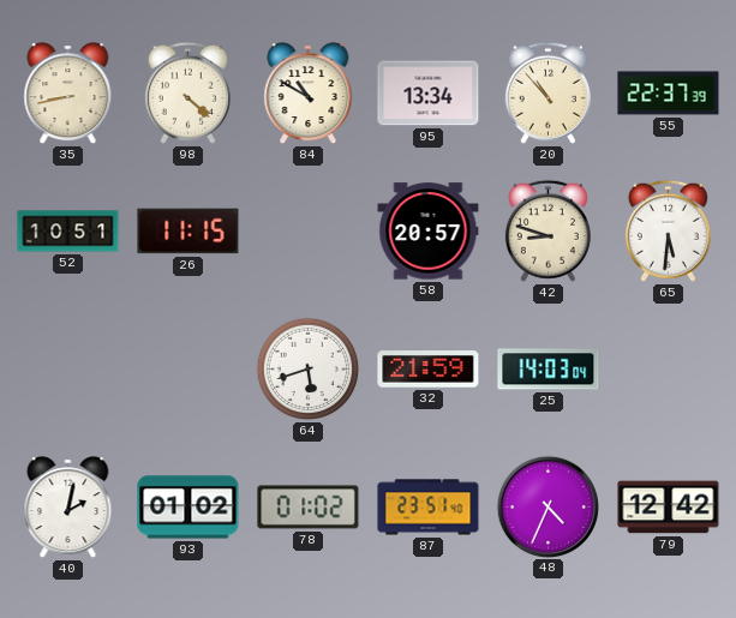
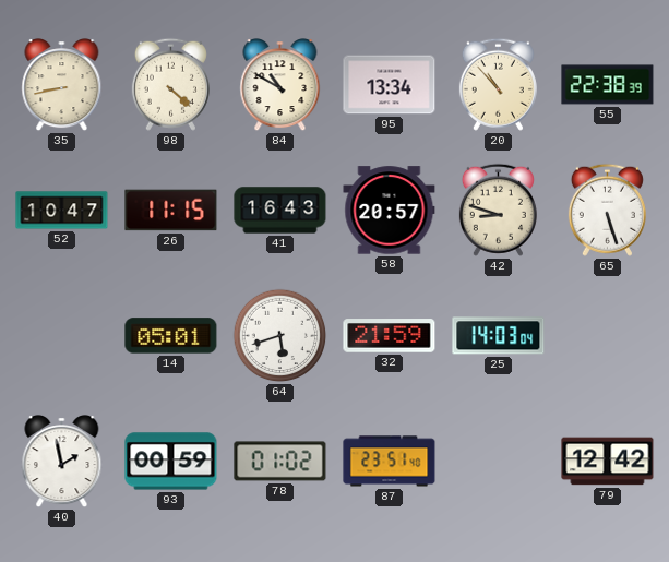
55: 22:37 -> 22:38 (608, 85)
52: 10:51 -> 10:47 (62, 211)
41: none -> 16:43 (280, 211)
65: 5:31 -> 5:27 (607, 210)
14: none -> 05:01 (171, 336)
40: 2:02 -> 1:58 (62, 462)
93: 01:02 -> 00:59 (171, 462)
48: 4:34 -> none (547, 506)
